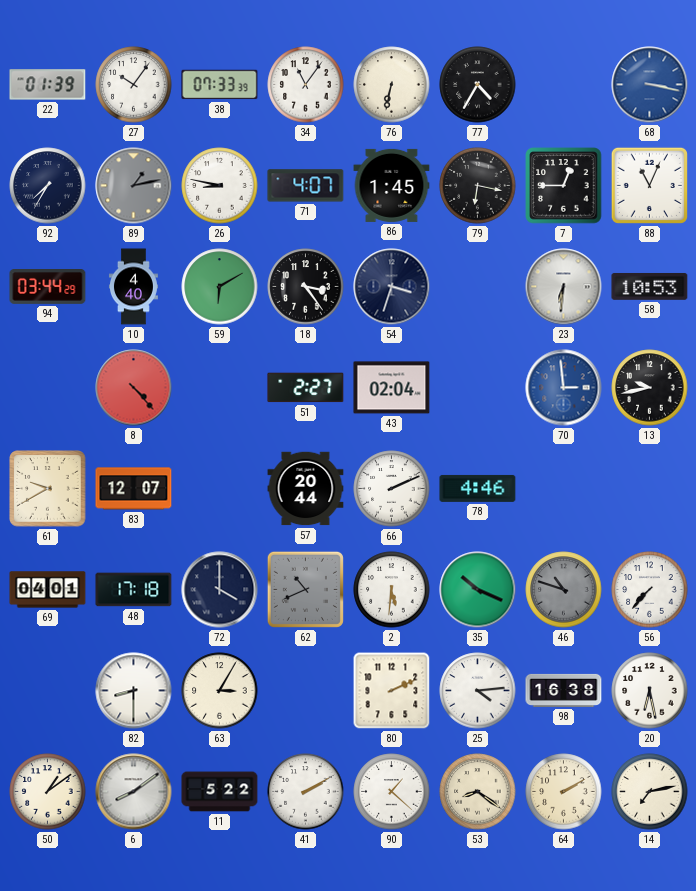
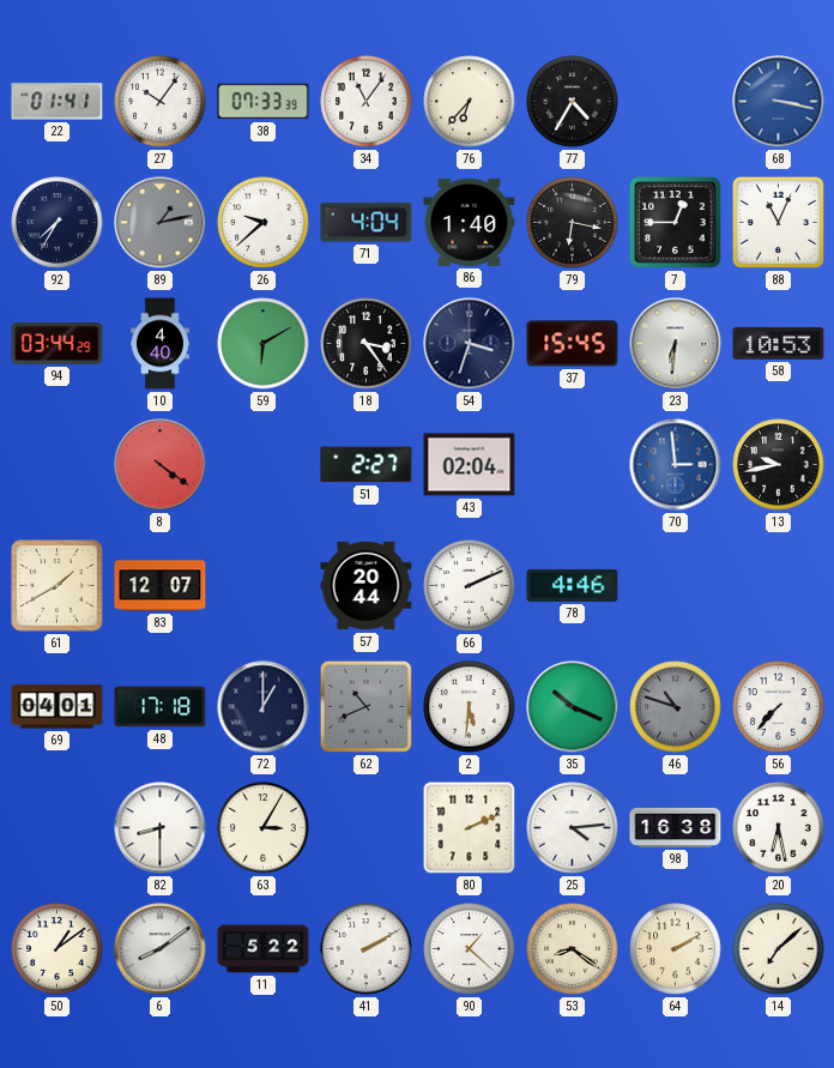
22: 01:39 -> 01:41 (58, 102)
76: 6:32 -> 6:37 (470, 102)
26: 8:47 -> 9:38 (264, 223)
71: 4:07 -> 4:04 (367, 223)
86: 1:45 -> 1:40 (470, 222)
37: none -> 15:45 (573, 344)
8: 4:23 -> 4:21 (161, 465)
61: 9:40 -> 1:40 (58, 586)
72: 4:00 -> 1:00 (264, 707)
14: 7:13 -> 7:08 (779, 949)
